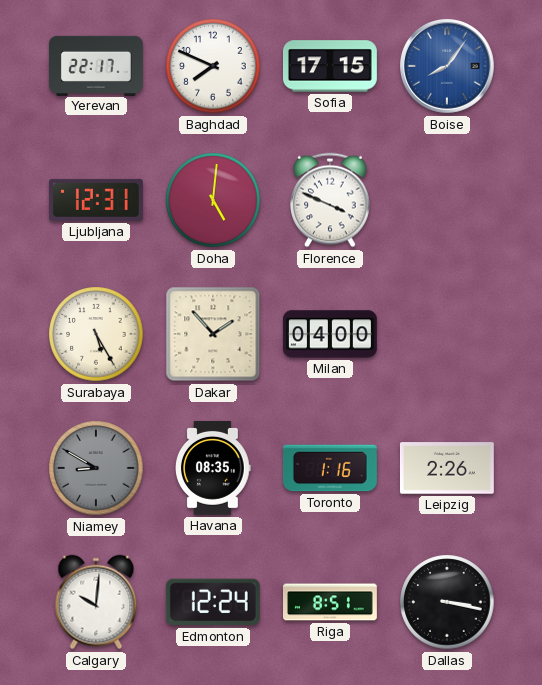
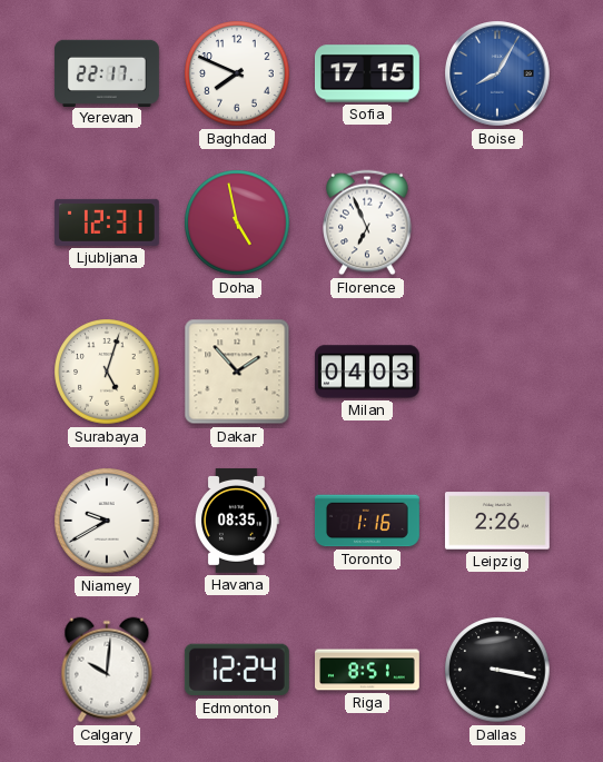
Boise: 8:06 -> 8:05 (498, 75)
Doha: 5:01 -> 4:58 (237, 222)
Florence: 3:49 -> 6:56 (367, 222)
Surabaya: 5:25 -> 5:03 (107, 372)
Milan: 04:00 -> 04:03 (367, 372)
Niamey: 8:50 -> 9:40 (107, 521)
Niamey dial: grey -> white (107, 521)
